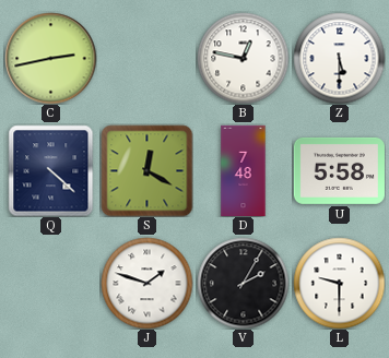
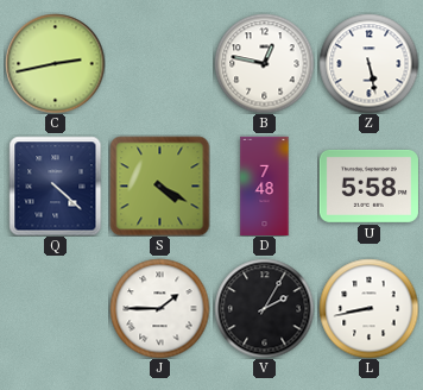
Z: 5:30 -> 5:28 (368, 63)
S: 12:20 -> 4:20 (159, 185)
J: 1:48 -> 1:45 (159, 308)
L: 9:30 -> 8:43 (368, 308)
